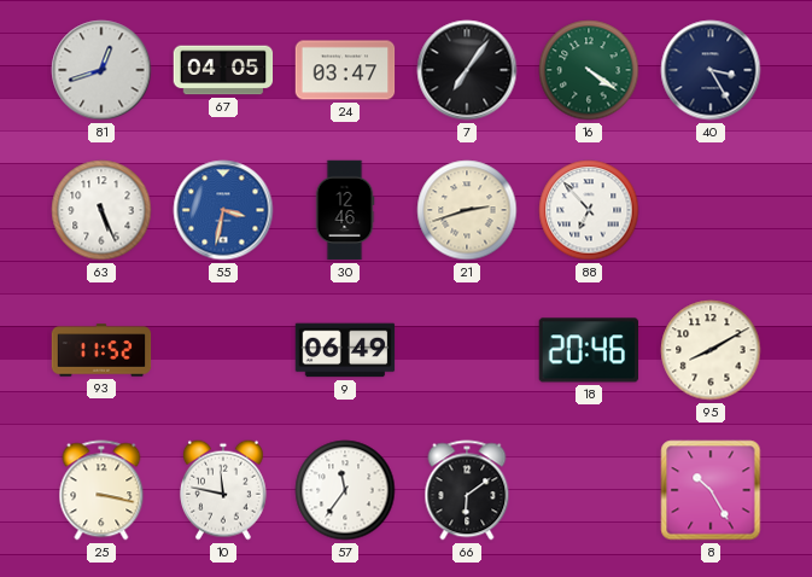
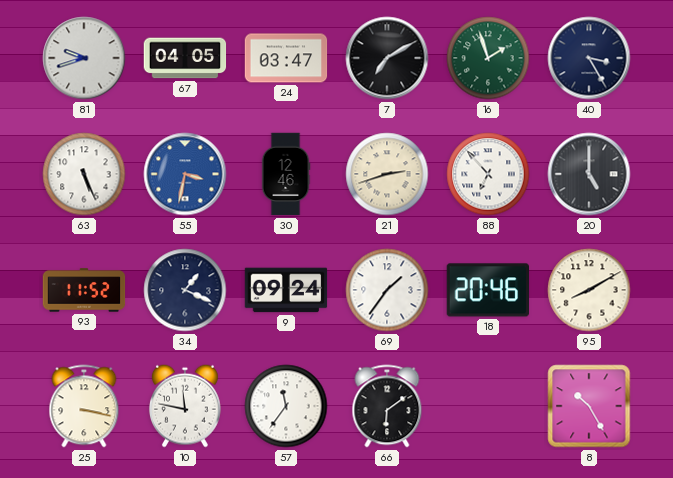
81: 12:42 -> 9:42 (84, 58)
7: 7:06 -> 7:10 (387, 58)
16: 4:21 -> 1:57 (488, 58)
20: none -> 5:00 (589, 174)
34: none -> 1:19 (185, 290)
9: 06:49 -> 09:24 (286, 290)
69: none -> 1:36 (387, 290)
